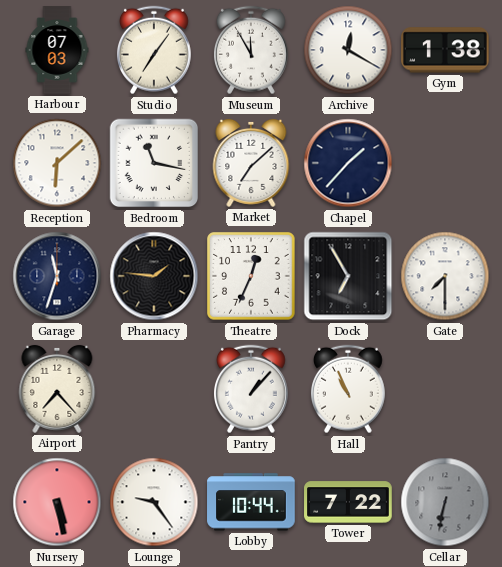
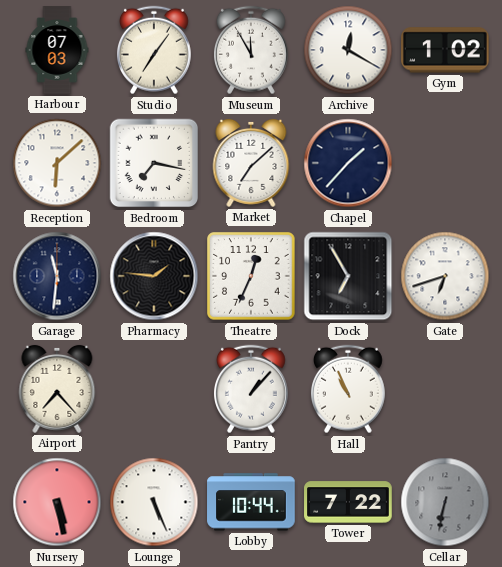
Gym: 1:38 -> 1:02 (446, 50)
Bedroom: 11:17 -> 7:17 (154, 163)
Garage: 11:33 -> 11:31 (57, 276)
Gate: 7:30 -> 6:42 (445, 276)
Lounge: 9:24 -> 5:26 (154, 502)
